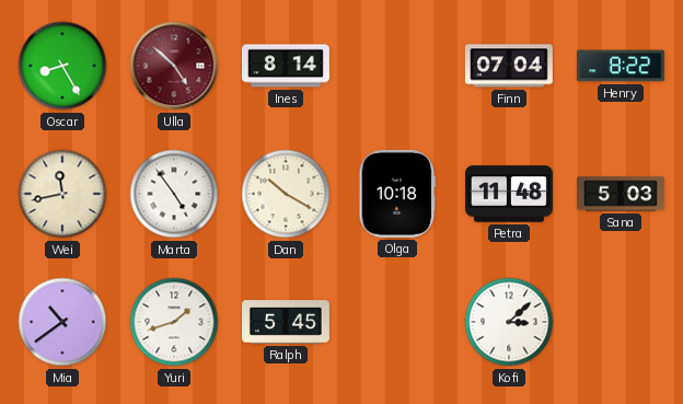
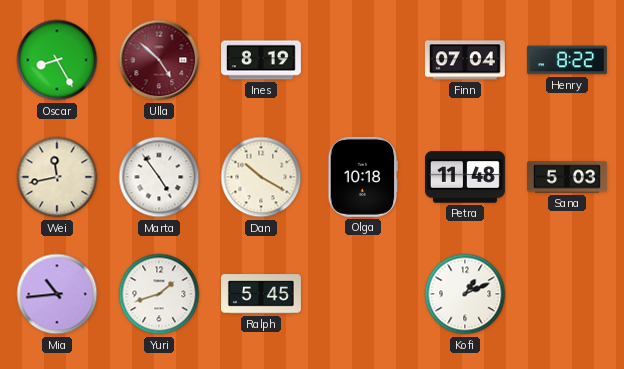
Ines: 8:14 -> 8:19 (261, 60)
Mia: 10:39 -> 10:44 (57, 294)
Kofi: 3:08 -> 1:11 (465, 294)
